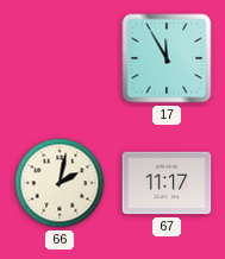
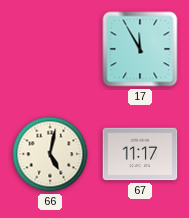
66: 2:02 -> 5:02 (50, 154)
